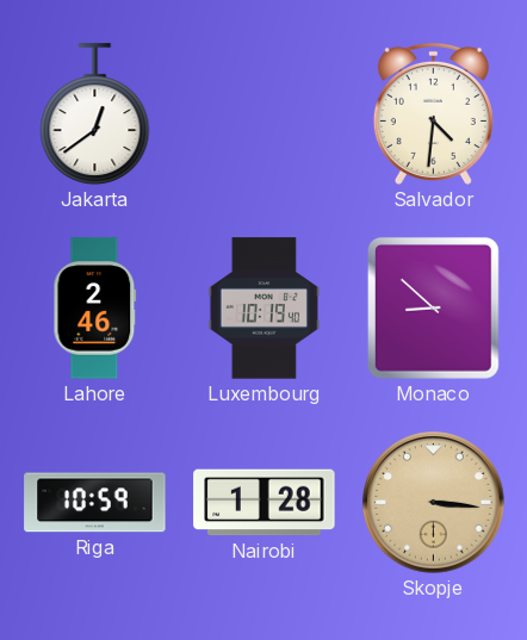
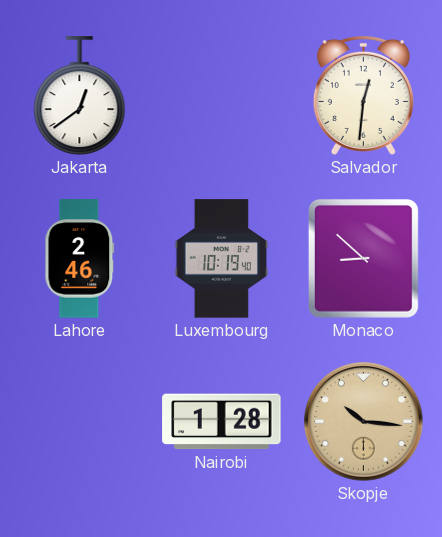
Salvador: 4:31 -> 12:31 (363, 95)
Riga: 10:59 -> none (95, 503)
Skopje: 3:16 -> 10:16 (364, 422)
